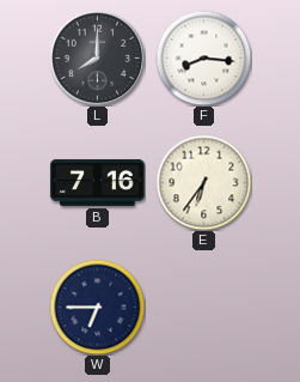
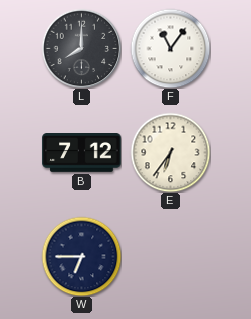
F: 8:16 -> 11:06 (170, 48)
B: 7:16 -> 7:12 (82, 153)
